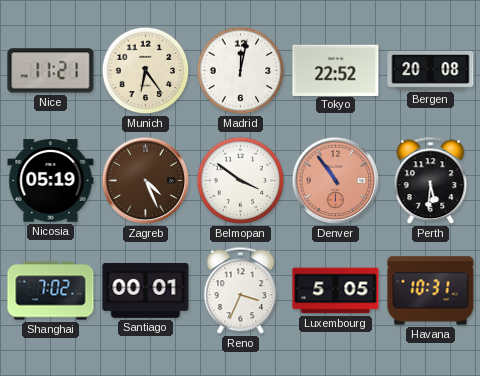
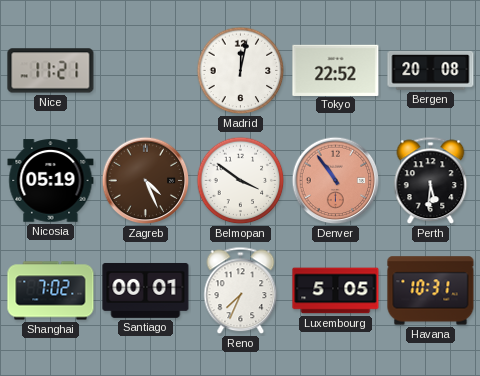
Munich: 6:24 -> none (146, 71)
Reno: 3:34 -> 7:34 (241, 291)
